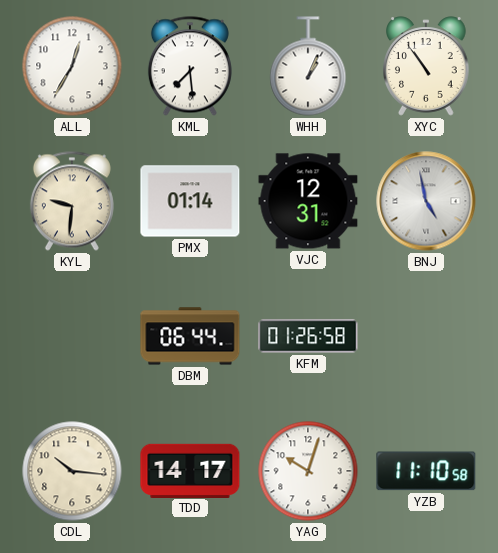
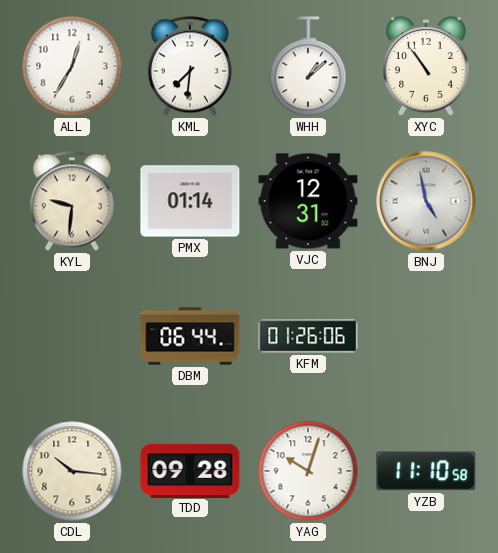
KML: 7:29 -> 7:31 (190, 66)
WHH: 1:04 -> 1:08 (308, 66)
KFM: 01:26:58 -> 01:26:06 (308, 336)
TDD: 14:17 -> 09:28 (190, 470)
